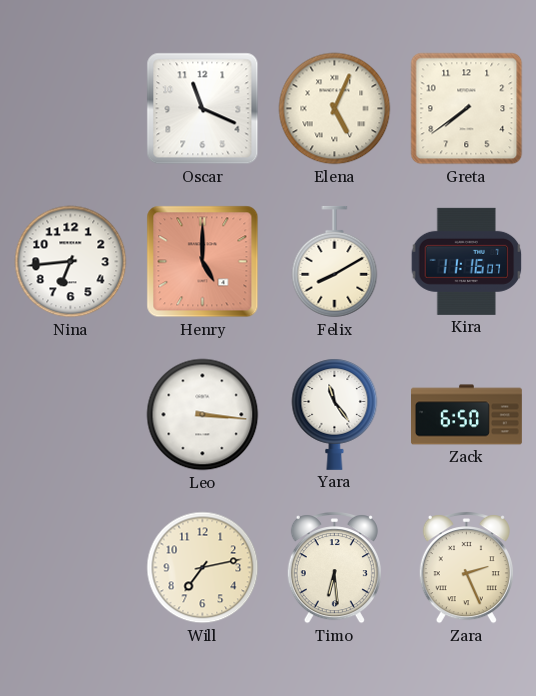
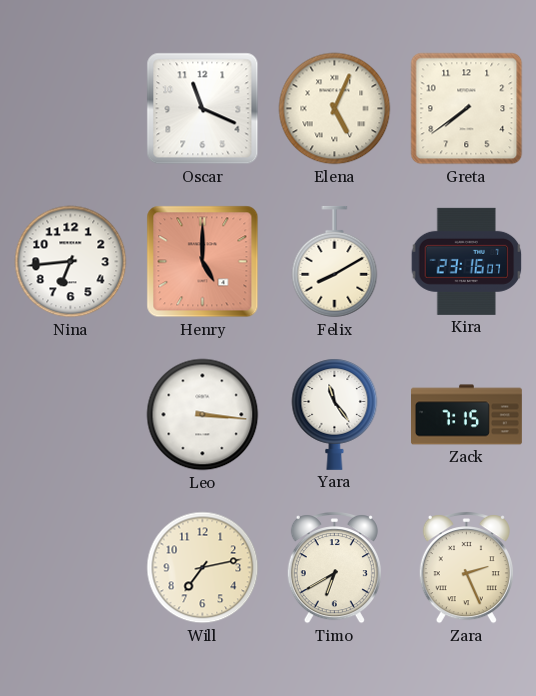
Kira: 11:16 -> 23:16 (467, 261)
Zack: 6:50 -> 7:15 (467, 415)
Timo: 6:29 -> 6:40 (334, 568)
